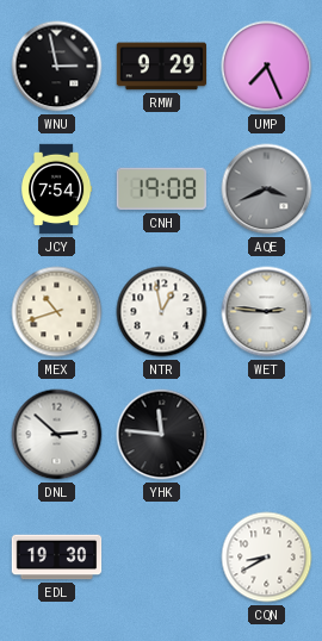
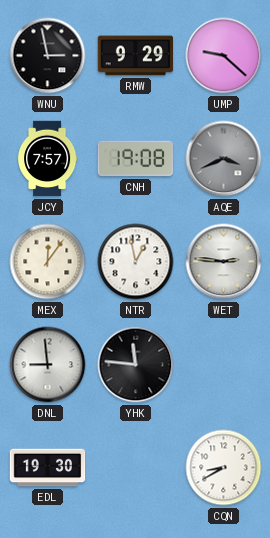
UMP: 7:26 -> 9:22 (224, 56)
JCY: 7:54 -> 7:57 (48, 159)
MEX: 10:42 -> 12:06 (48, 262)
DNL: 2:52 -> 8:59 (48, 365)
